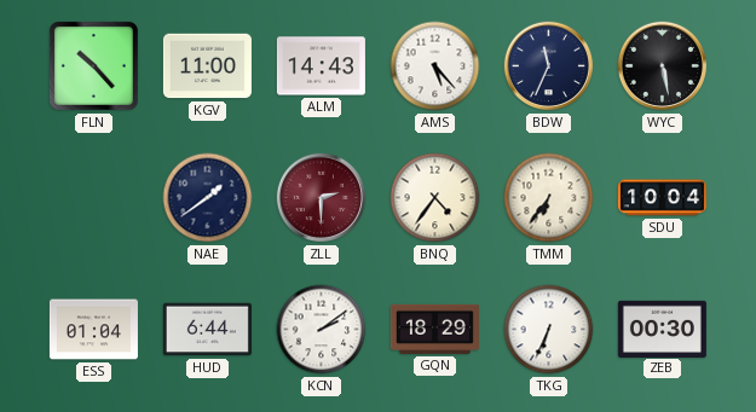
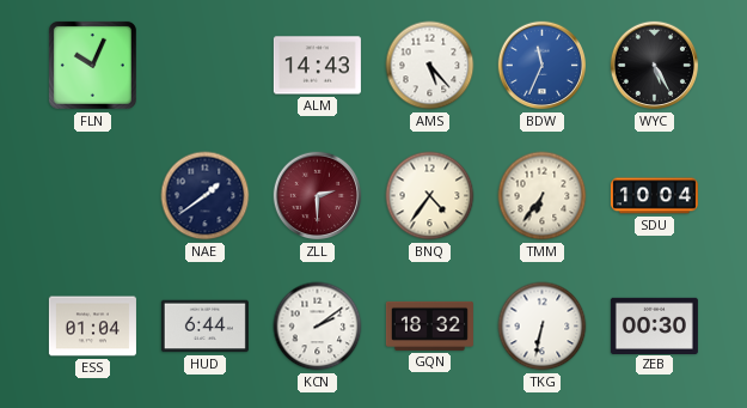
FLN: 10:23 -> 10:04 (92, 65)
KGV: 11:00 -> none (207, 66)
BDW dial: navy -> blue (543, 66)
WYC: 5:28 -> 5:25 (655, 66)
GQN: 18:29 -> 18:32 (429, 325)
TKG: 6:34 -> 6:32 (543, 327)
